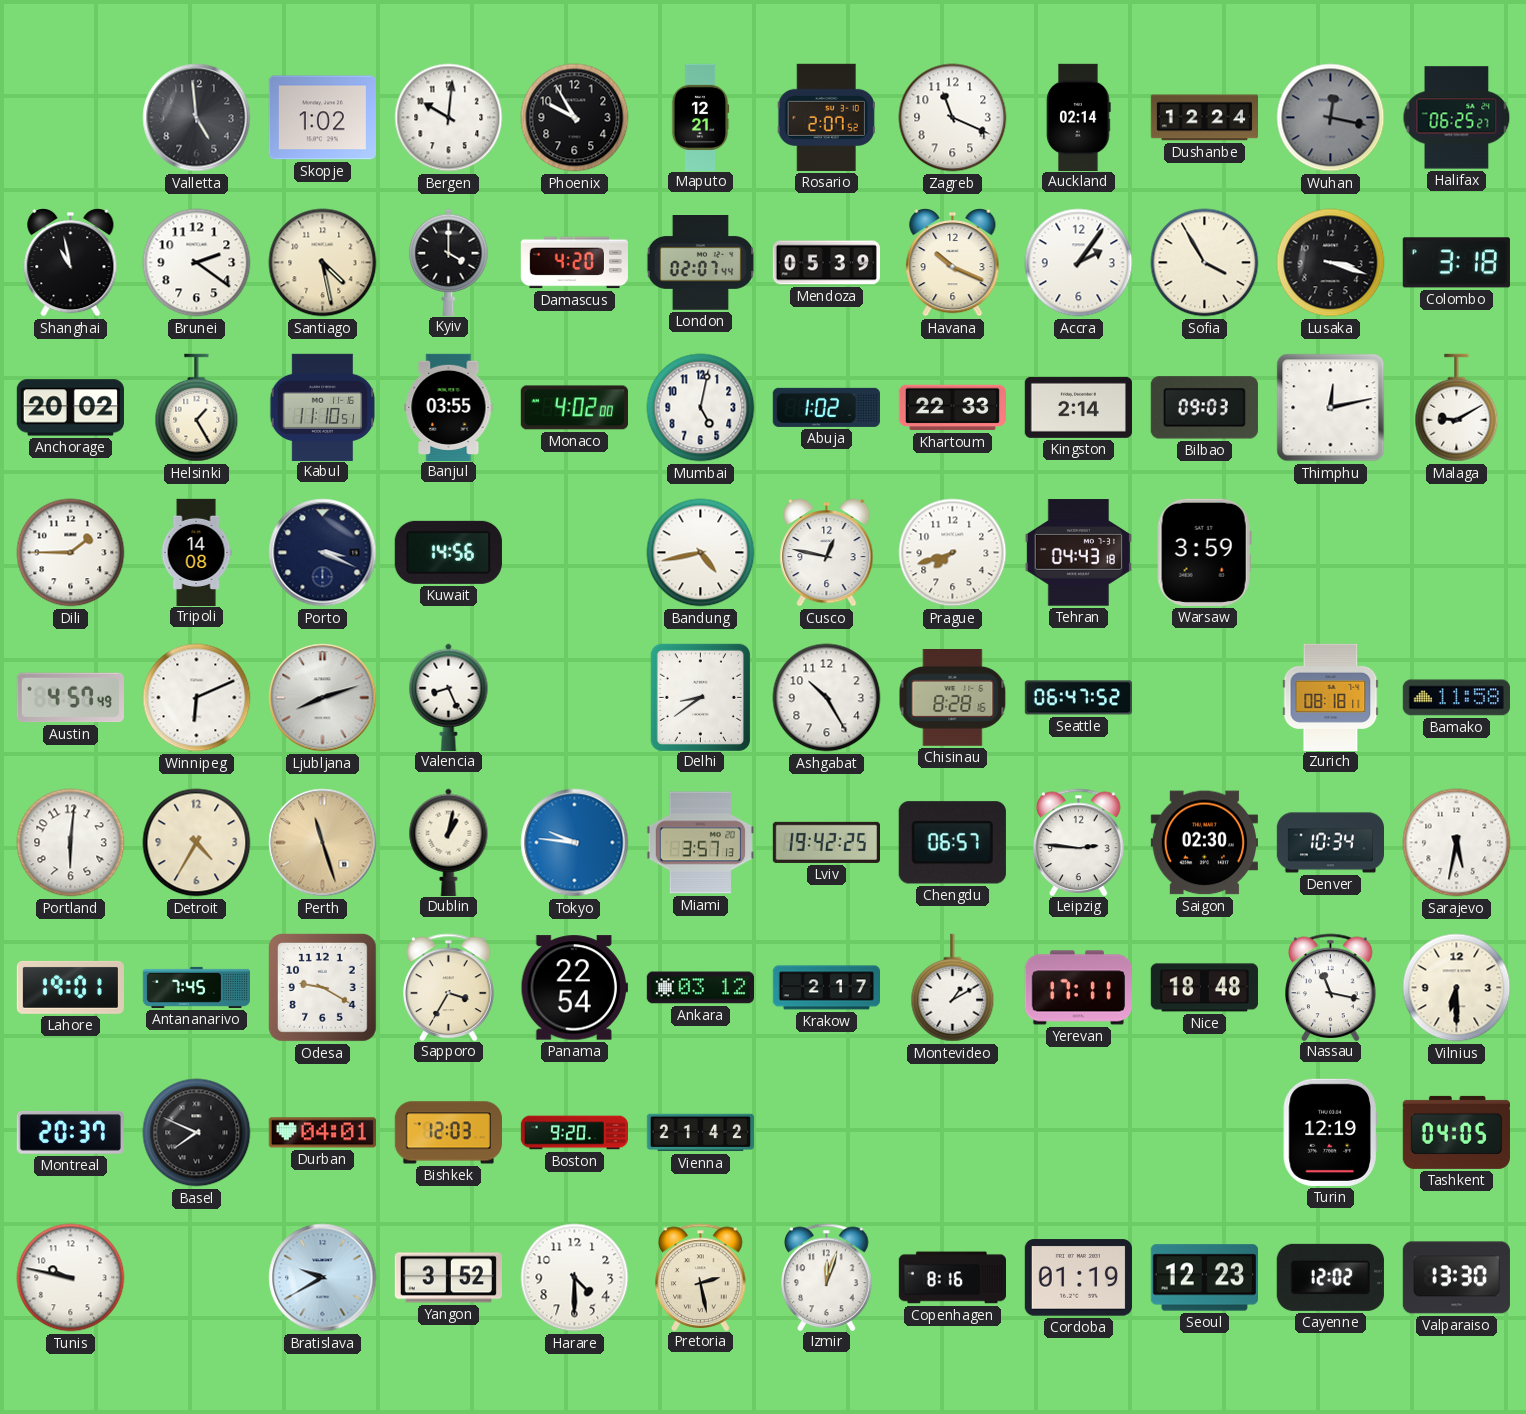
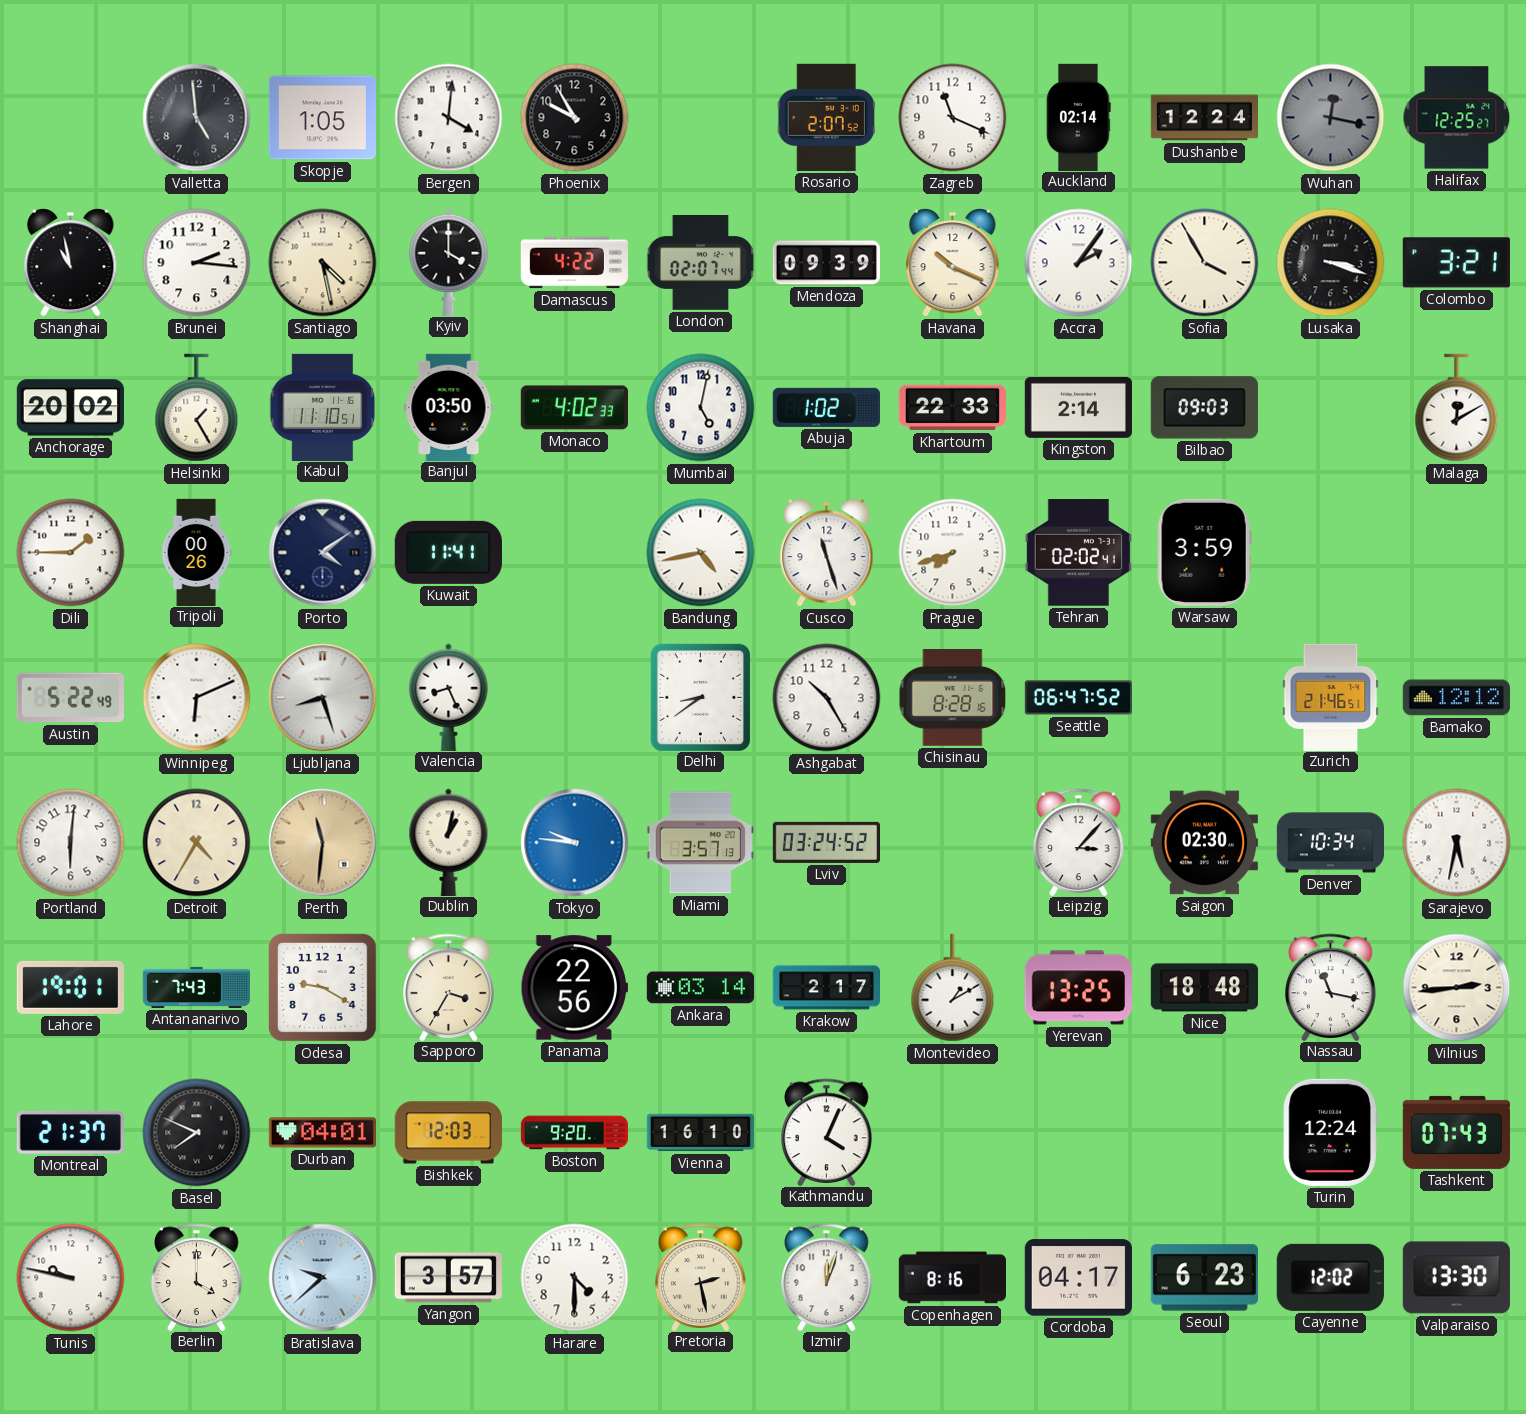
Skopje: 1:02 -> 1:05 (322, 118)
Bergen: 10:01 -> 4:01 (449, 118)
Maputo: 12:21 -> none (700, 117)
Halifax: 06:25 -> 12:25 (1457, 118)
Brunei: 2:21 -> 2:16 (197, 263)
Damascus: 4:20 -> 4:22 (574, 263)
Mendoza: 05:39 -> 09:39 (826, 263)
Colombo: 3:18 -> 3:21 (1456, 263)
Banjul: 03:55 -> 03:50 (449, 407)
Monaco: 4:02:00 -> 4:02:33 (574, 408)
Thimphu: 12:13 -> none (1331, 408)
Malaga: 9:10 -> 12:10 (1457, 408)
Tripoli: 14:08 -> 00:26 (196, 552)
Porto: 3:19 -> 4:09 (323, 553)
Kuwait: 14:56 -> 11:41 (448, 552)
Cusco: 12:47 -> 11:27 (827, 553)
Tehran: 04:43 -> 02:02 (1078, 553)
Austin: 4:57 -> 5:22 (70, 698)
Ljubljana: 8:12 -> 8:27 (323, 698)
Zurich: 08:18 -> 21:46 (1331, 697)
Bamako: 11:58 -> 12:12 (1456, 698)
Perth: 11:27 -> 11:31 (323, 843)
Lviv: 19:42 -> 03:24 (826, 842)
Chengdu: 06:57 -> none (952, 843)
Leipzig: 2:46 -> 3:07 (1079, 842)
Antananarivo: 7:45 -> 7:43 (196, 987)
Panama: 22:54 -> 22:56 (574, 988)
Ankara: 03:12 -> 03:14 (700, 988)
Yerevan: 17:11 -> 13:25 (1078, 988)
Vilnius: 6:30 -> 2:44 (1457, 988)
Montreal: 20:37 -> 21:37 (70, 1133)
Vienna: 21:42 -> 16:10 (700, 1133)
Kathmandu: none -> 4:04 (827, 1132)
Turin: 12:19 -> 12:24 (1330, 1132)
Tashkent: 04:05 -> 07:43 (1456, 1132)
Berlin: none -> 4:00 (197, 1277)
Bratislava: 9:40 -> 9:38 (323, 1278)
Yangon: 3:52 -> 3:57 (448, 1278)
Cordoba: 01:19 -> 04:17 (1078, 1278)
Seoul: 12:23 -> 6:23 (1204, 1278)
